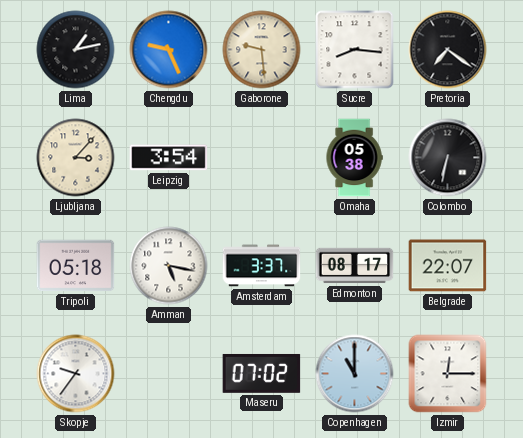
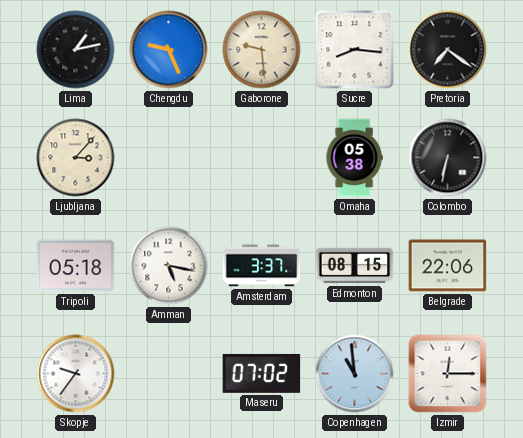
Leipzig: 3:54 -> none (169, 158)
Edmonton: 08:17 -> 08:15 (355, 266)
Belgrade: 22:07 -> 22:06 (448, 266)
Copenhagen: 11:00 -> 10:59 (355, 374)
